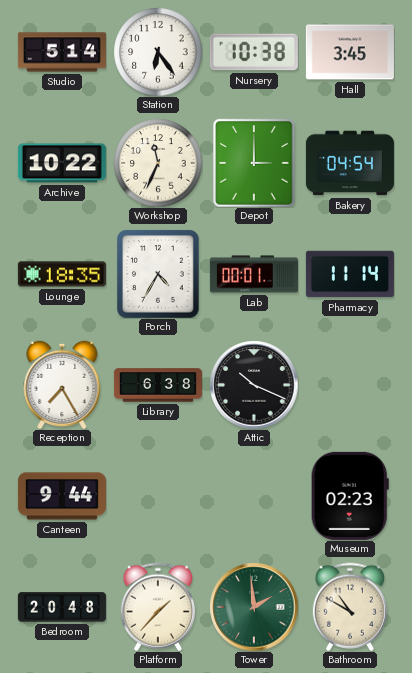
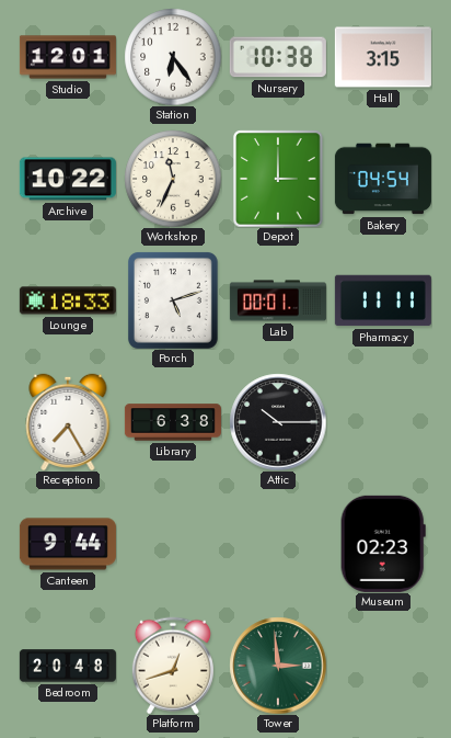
Studio: 5:14 -> 12:01 (68, 57)
Hall: 3:45 -> 3:15 (383, 57)
Lounge: 18:35 -> 18:33 (68, 300)
Porch: 4:35 -> 5:12 (173, 300)
Pharmacy: 11:14 -> 11:11 (383, 300)
Attic: 10:19 -> 10:15 (278, 422)
Platform: 1:37 -> 12:42 (173, 666)
Tower: 1:59 -> 2:59 (278, 666)
Bathroom: 10:50 -> none (350, 607)
